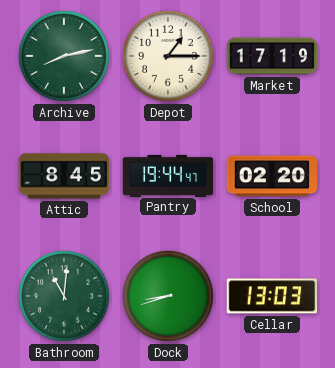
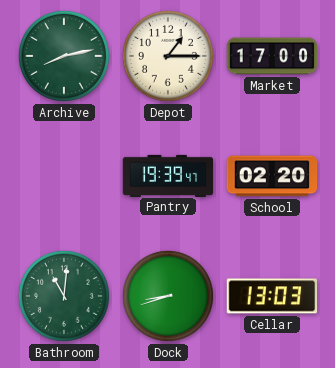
Market: 17:19 -> 17:00 (272, 56)
Attic: 8:45 -> none (64, 176)
Pantry: 19:44 -> 19:39 (168, 175)
